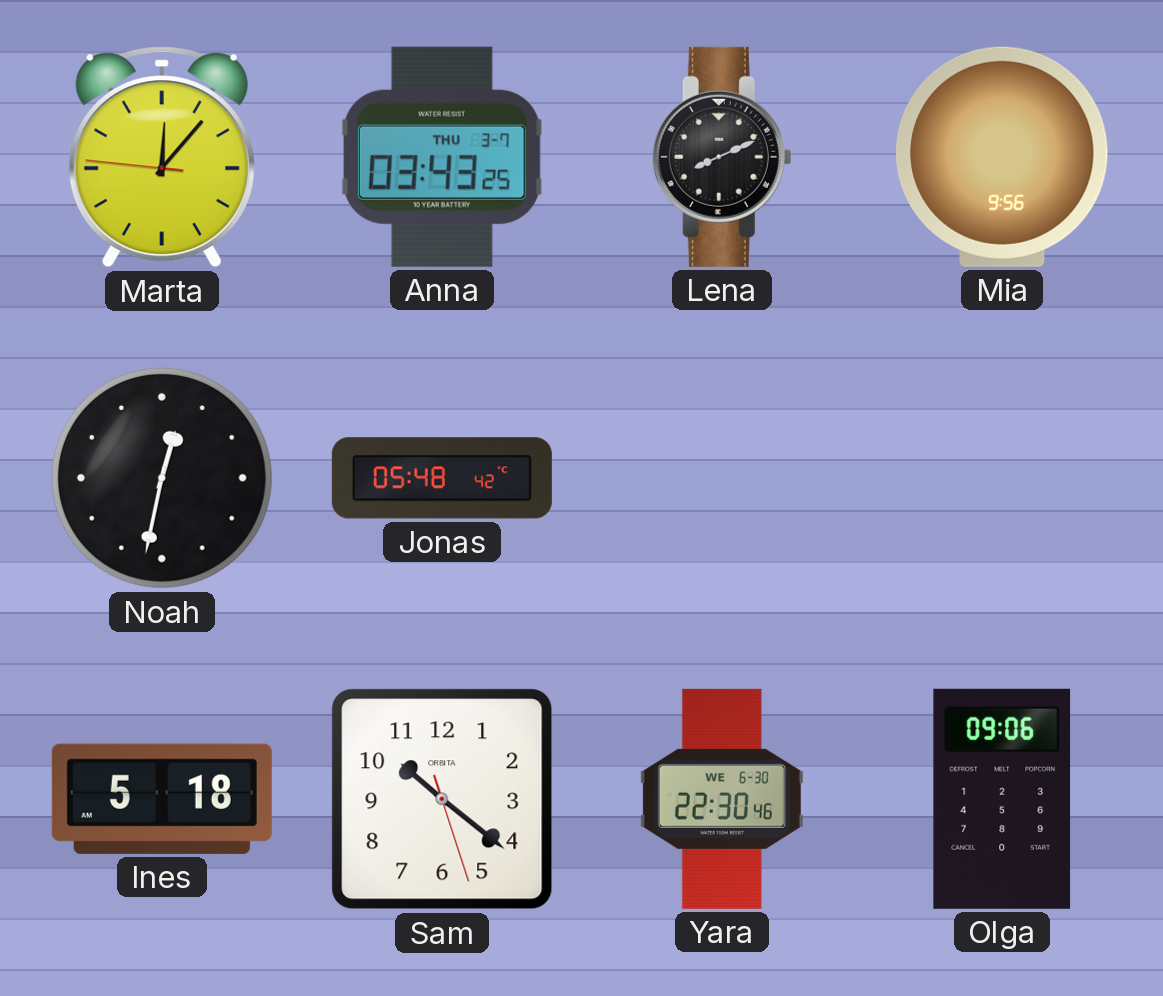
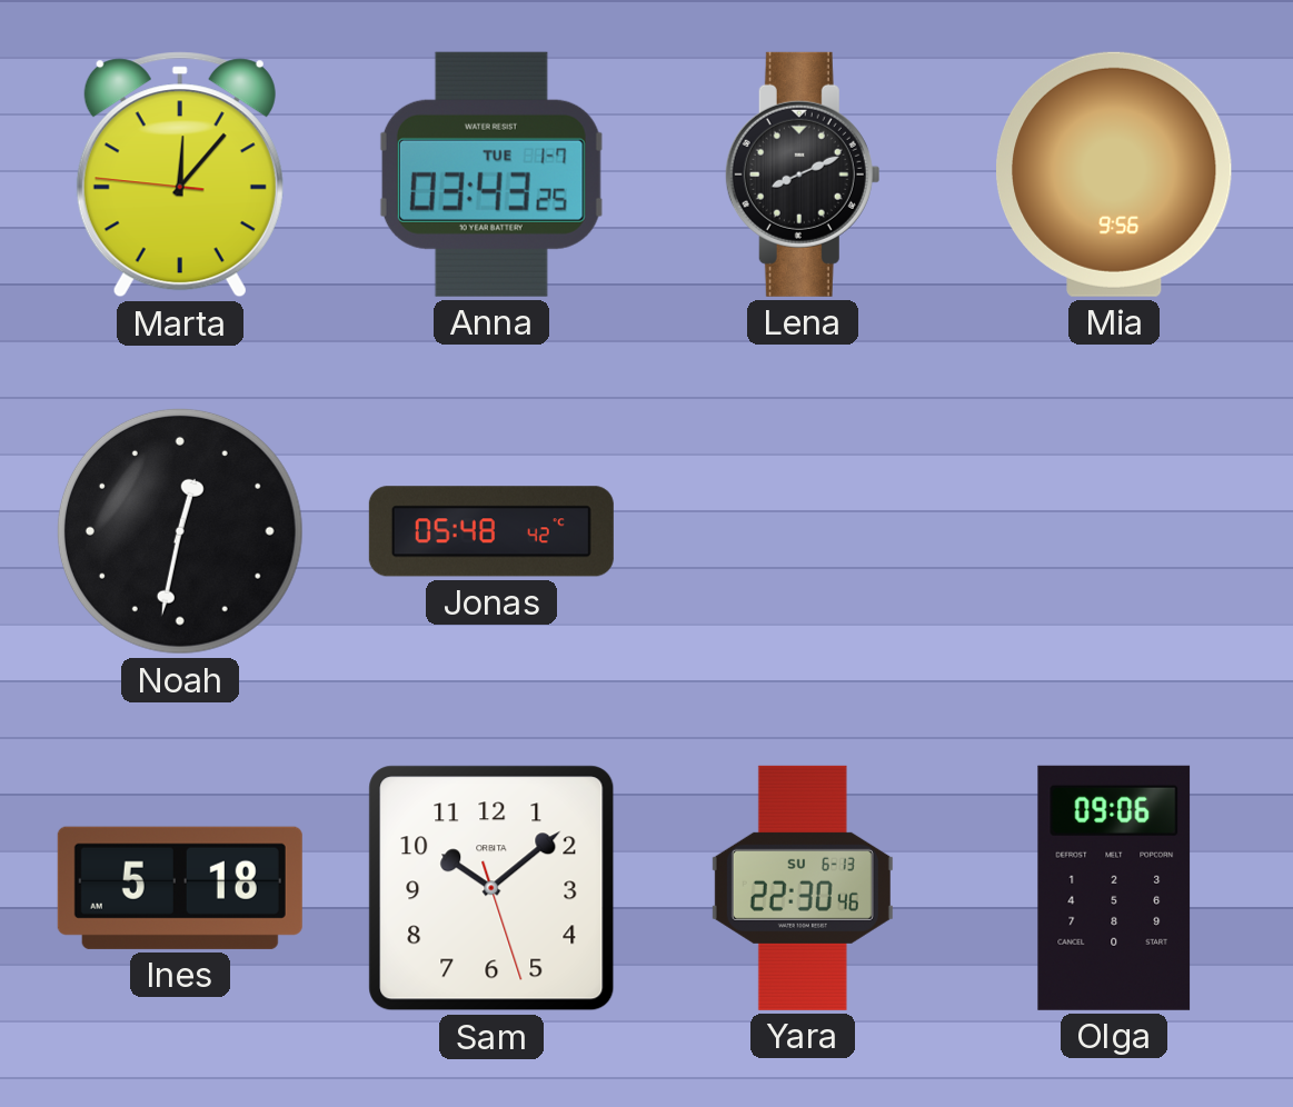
Anna date: THU 3-7 -> TUE 1-7 (491, 174)
Sam: 10:21 -> 10:08 (491, 888)
Yara date: WE 6-30 -> SU 6-13 (803, 888)
